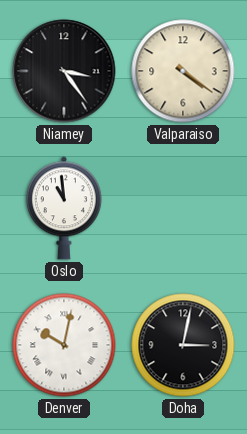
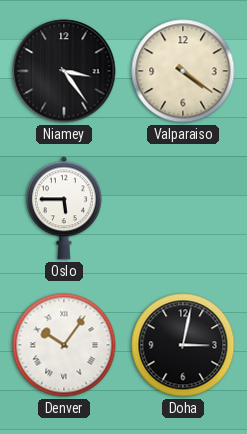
Oslo: 10:59 -> 5:45 (64, 208)
Denver: 10:02 -> 10:06 (64, 345)
